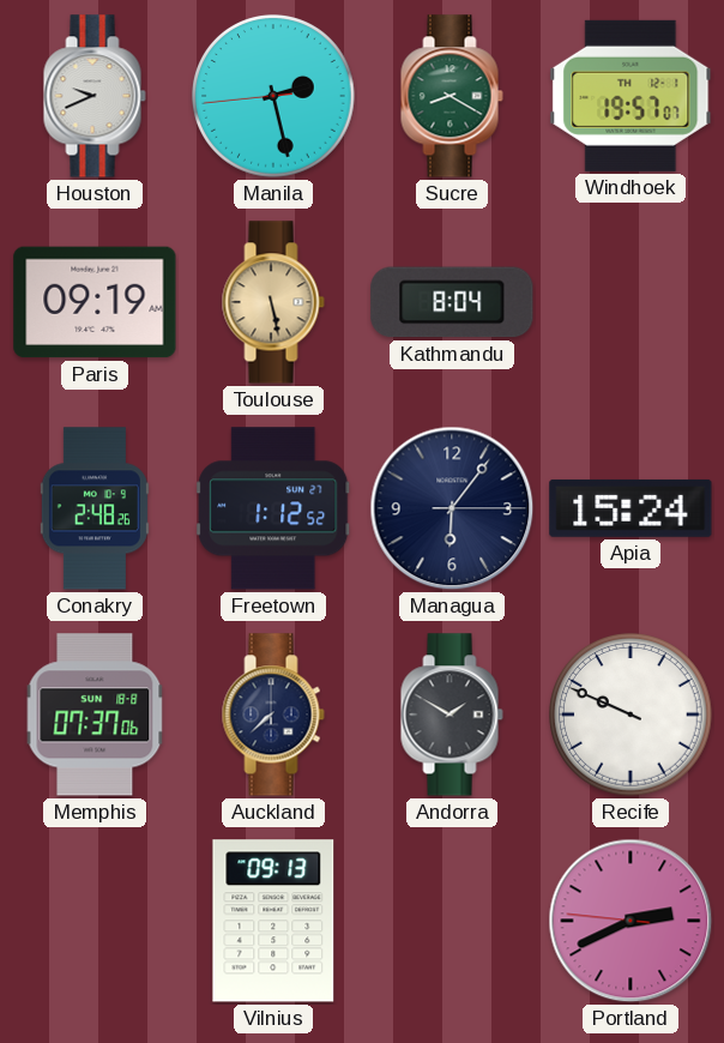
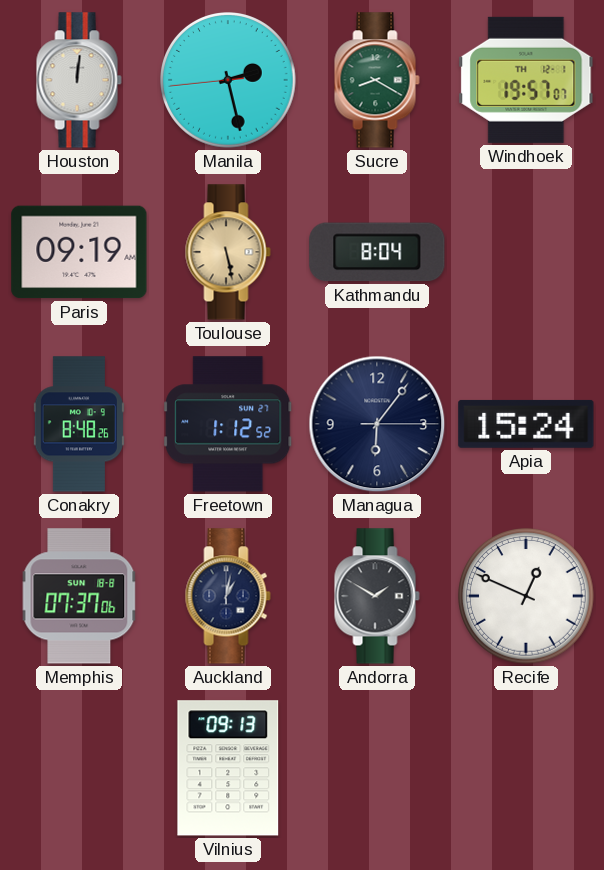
Houston: 9:41 -> 12:01 (79, 80)
Conakry: 2:48 -> 8:48 (79, 424)
Auckland: 7:38 -> 1:02 (228, 596)
Recife: 9:49 -> 12:49 (527, 597)
Portland: 2:40 -> none (631, 921)
